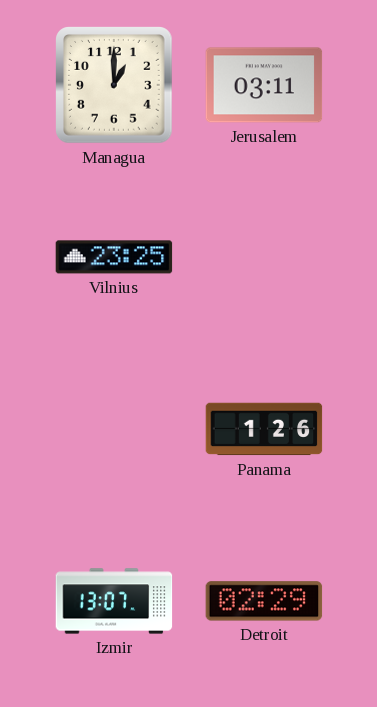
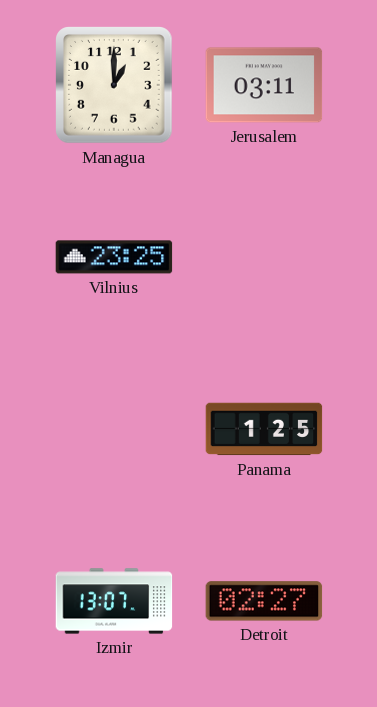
Panama: 1:26 -> 1:25 (264, 429)
Detroit: 02:29 -> 02:27 (264, 601)
